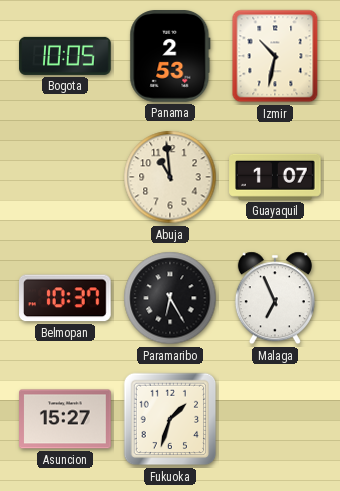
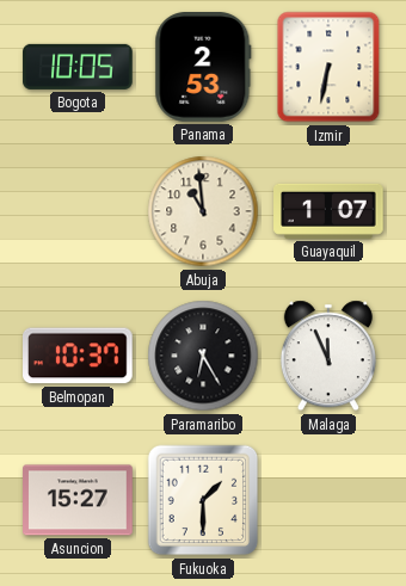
Izmir: 10:32 -> 6:32 (328, 67)
Malaga: 6:56 -> 11:56 (328, 356)
Fukuoka: 1:33 -> 1:30 (203, 500)
